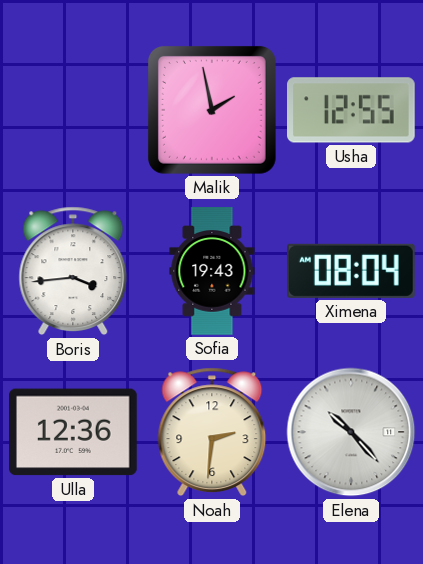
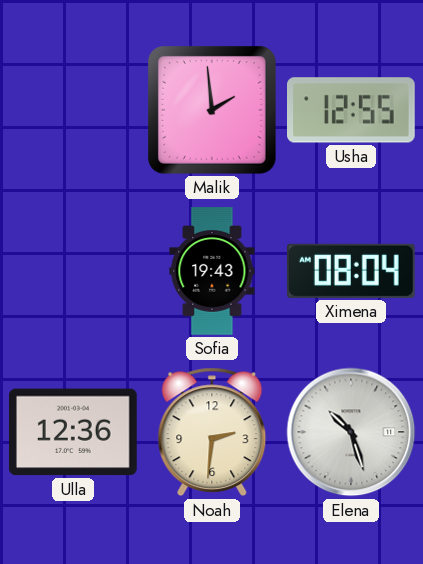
Malik: 1:58 -> 1:59 (212, 110)
Boris: 3:44 -> none (73, 271)
Elena: 10:23 -> 10:27 (351, 432)
